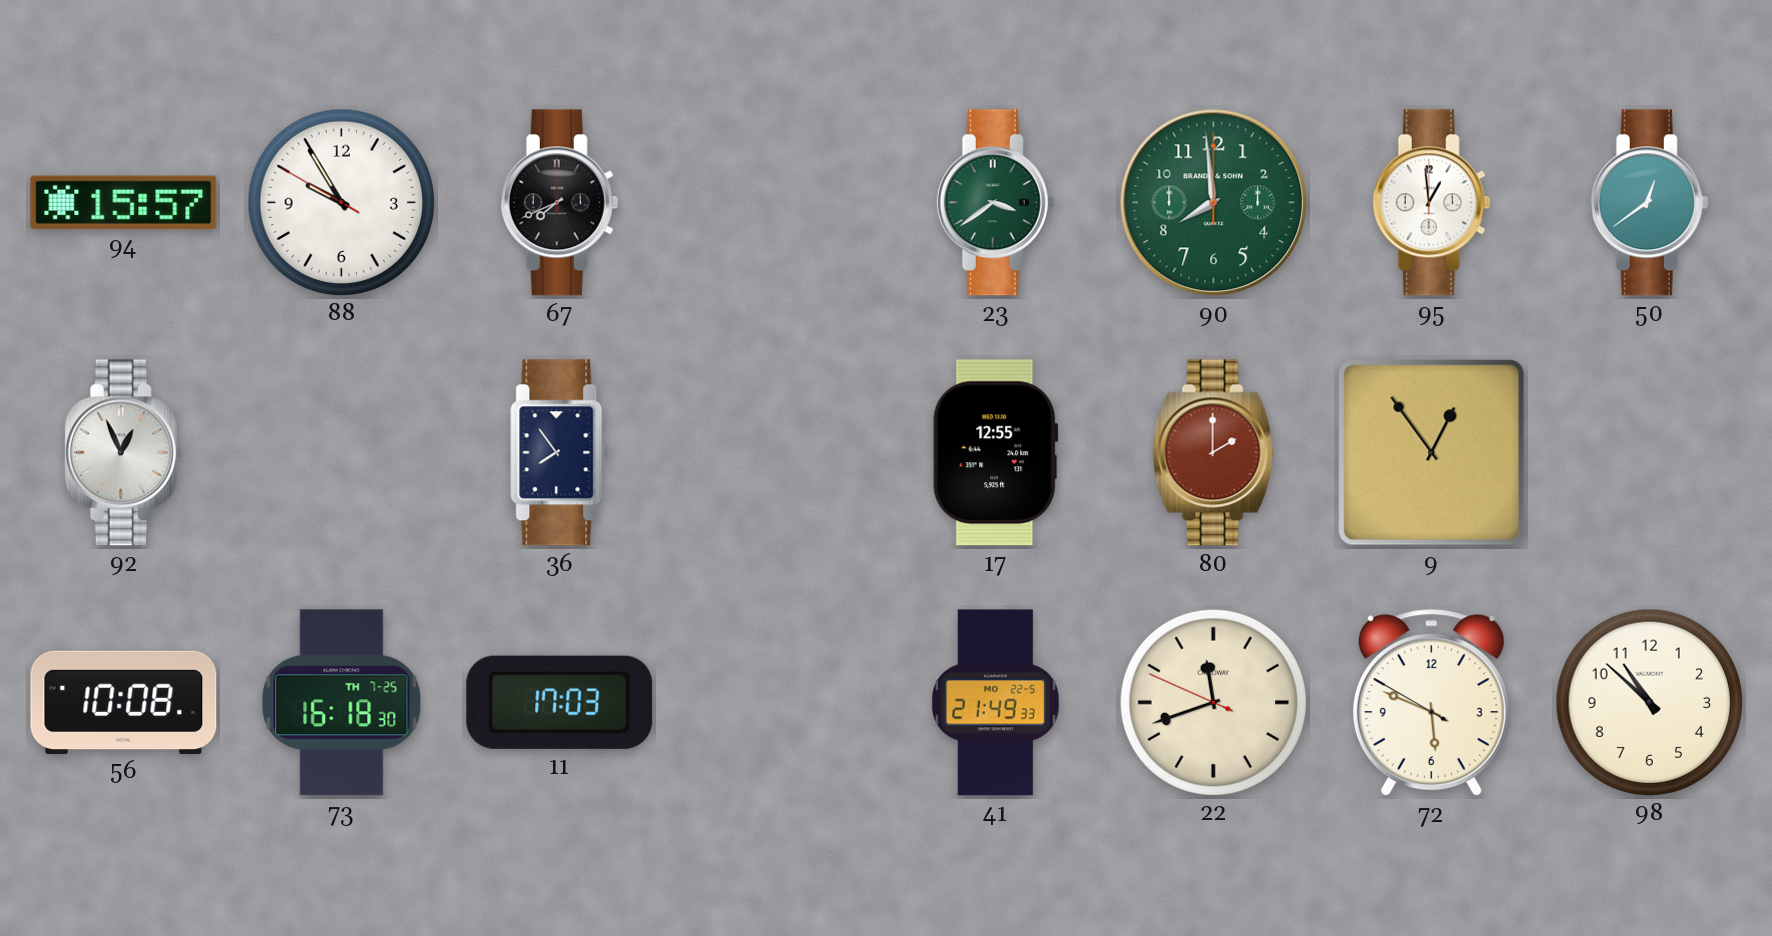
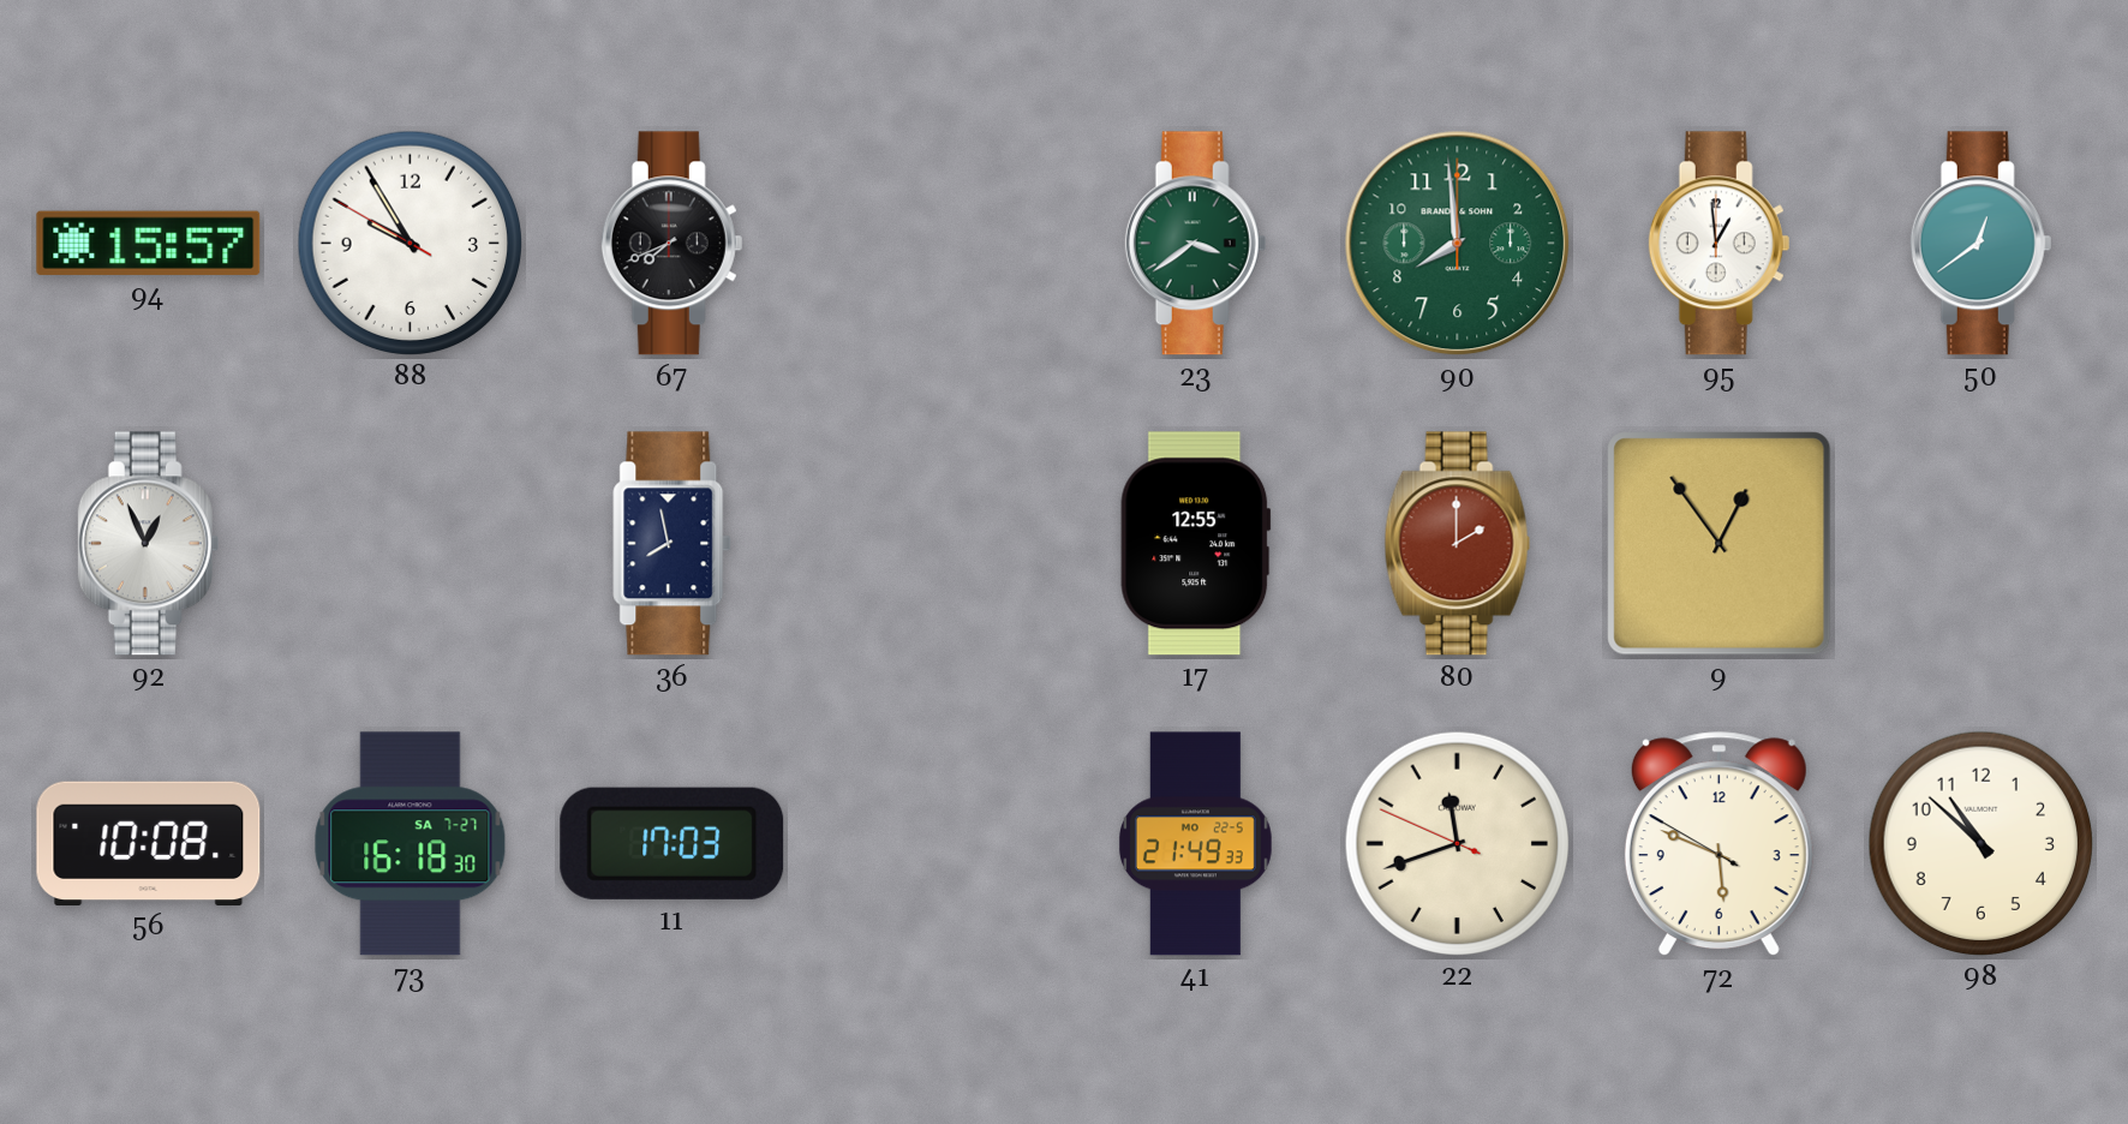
36: 7:54 -> 7:58 (673, 544)
73 date: TH 7-25 -> SA 7-27 (411, 844)
